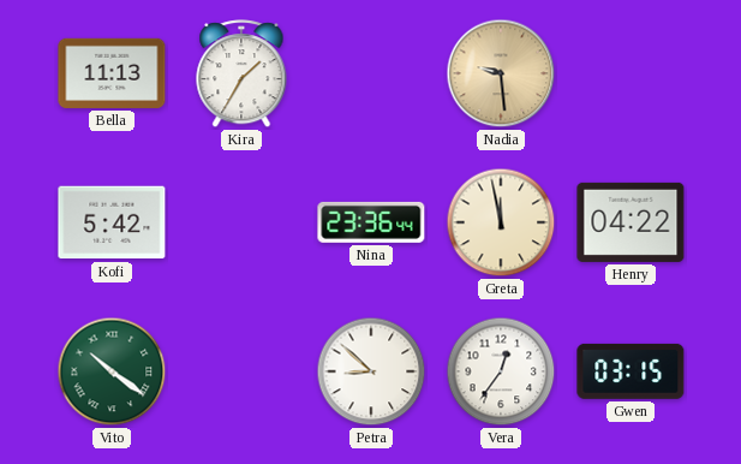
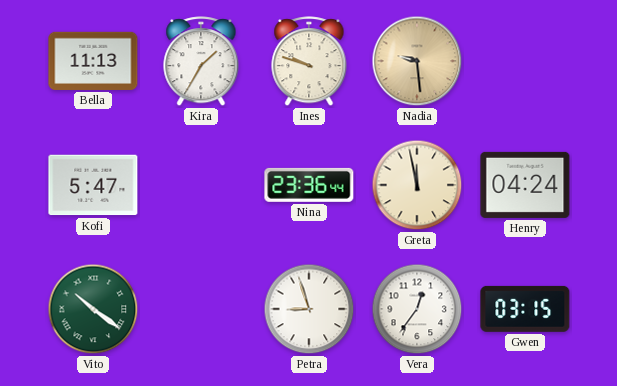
Ines: none -> 9:48 (309, 62)
Kofi: 5:42 -> 5:47 (93, 185)
Henry: 04:22 -> 04:24 (525, 185)
Petra: 8:52 -> 8:57 (309, 309)
